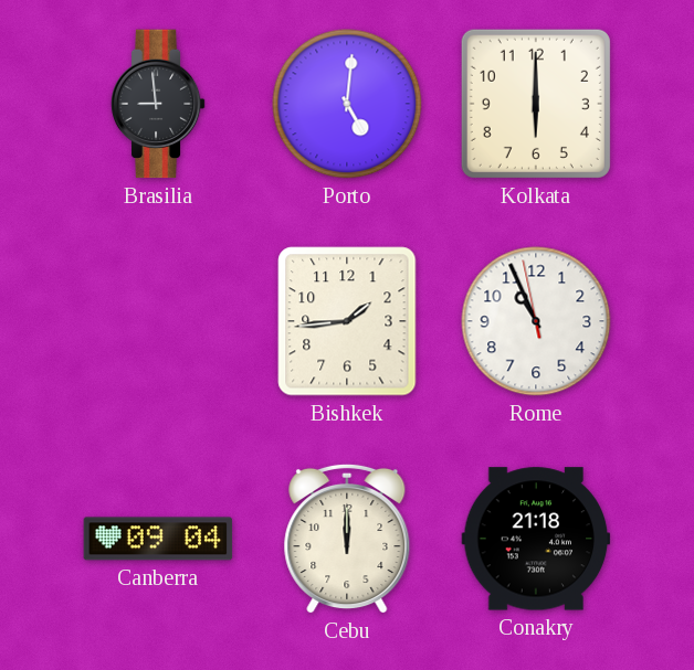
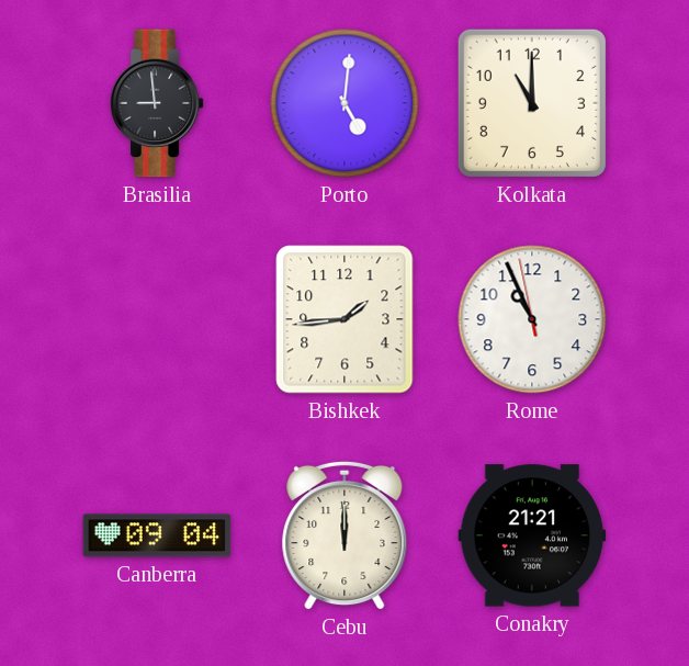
Kolkata: 6:00 -> 11:00 (532, 103)
Conakry: 21:18 -> 21:21 (532, 535)
